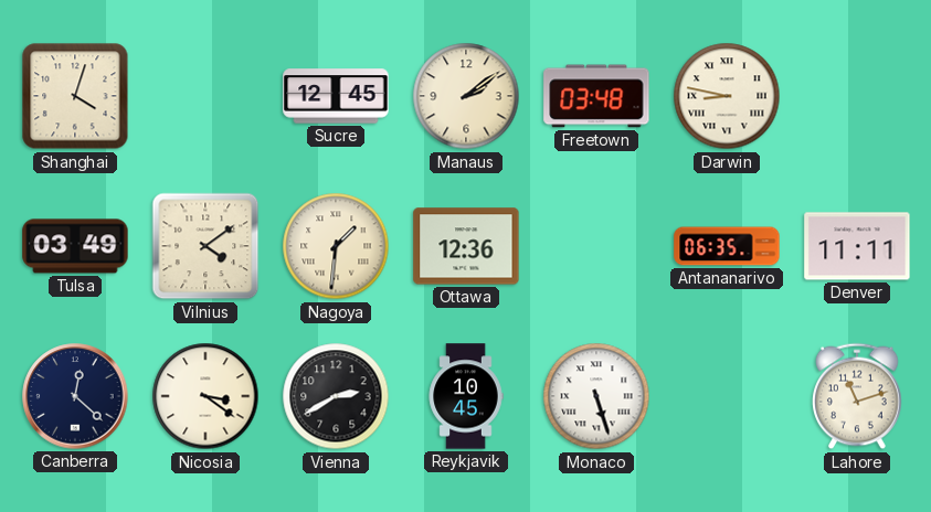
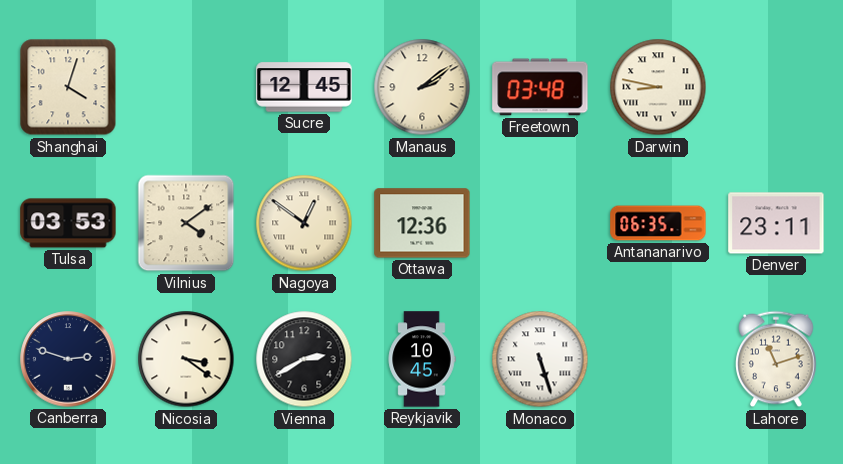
Tulsa: 03:49 -> 03:53 (68, 223)
Nagoya: 1:31 -> 12:51 (304, 223)
Denver: 11:11 -> 23:11 (776, 223)
Canberra: 12:22 -> 2:48 (68, 359)
